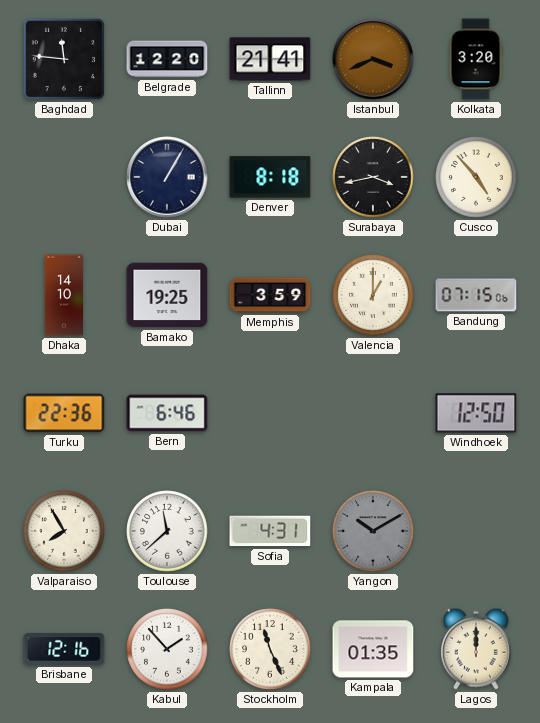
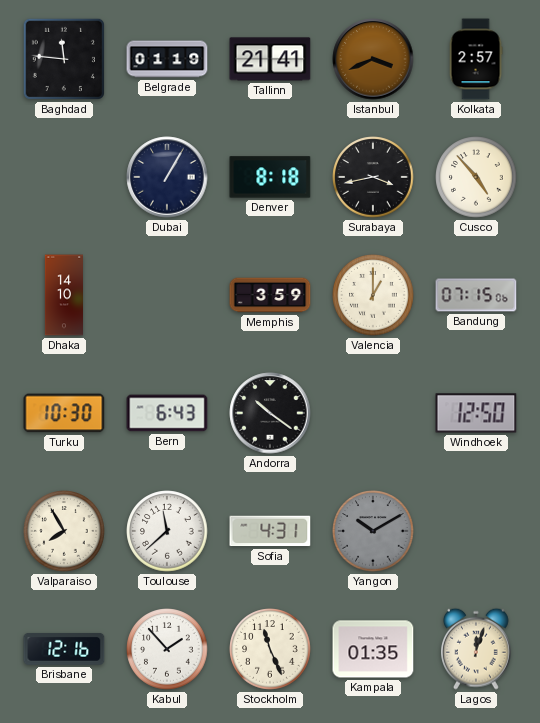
Belgrade: 12:20 -> 01:19 (167, 59)
Kolkata: 3:20 -> 2:57 (476, 59)
Bamako: 19:25 -> none (167, 295)
Turku: 22:36 -> 10:30 (64, 413)
Bern: 6:46 -> 6:43 (167, 413)
Andorra: none -> 10:21 (270, 413)
Lagos: 12:00 -> 12:03 (477, 649)
